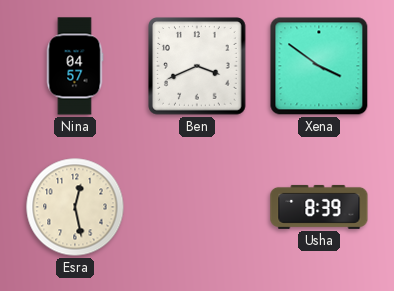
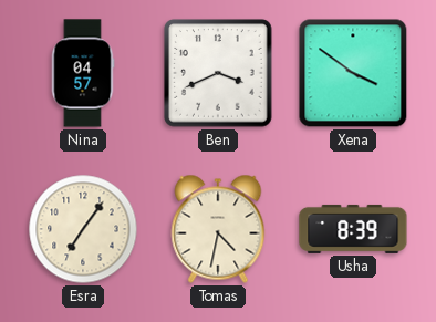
Esra: 12:28 -> 7:06 (83, 229)
Tomas: none -> 4:32 (218, 229)
